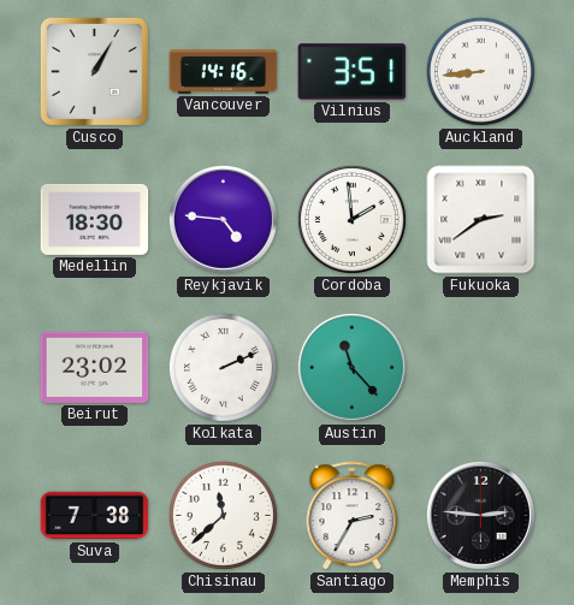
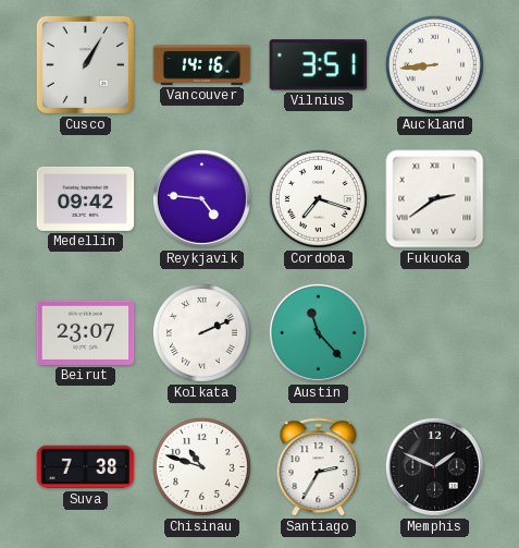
Medellin: 18:30 -> 09:42 (86, 198)
Cordoba: 1:59 -> 7:18 (318, 198)
Beirut: 23:02 -> 23:07 (86, 332)
Chisinau: 11:38 -> 10:48 (201, 466)
Memphis: 2:46 -> 1:49 (434, 466)
